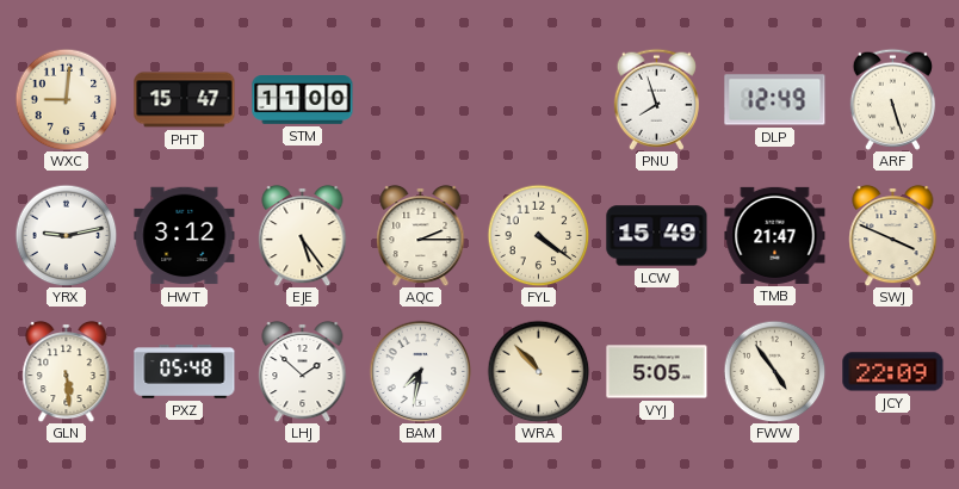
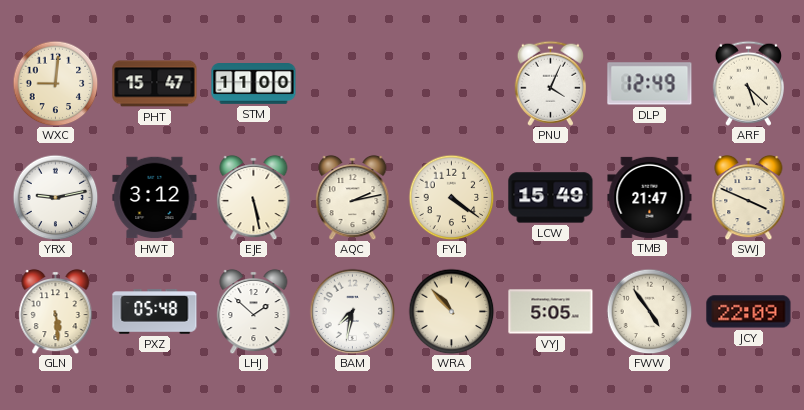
PNU: 7:57 -> 4:04 (550, 83)
ARF: 5:27 -> 5:22 (748, 83)
EJE: 5:24 -> 5:28 (254, 197)
AQC: 2:15 -> 2:13 (353, 197)
